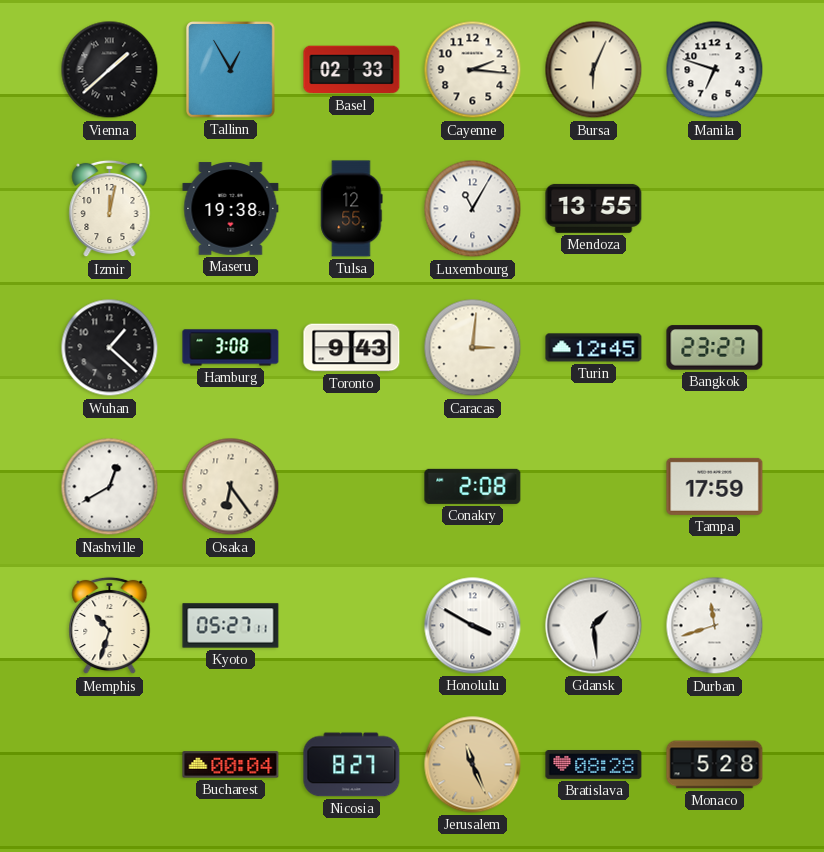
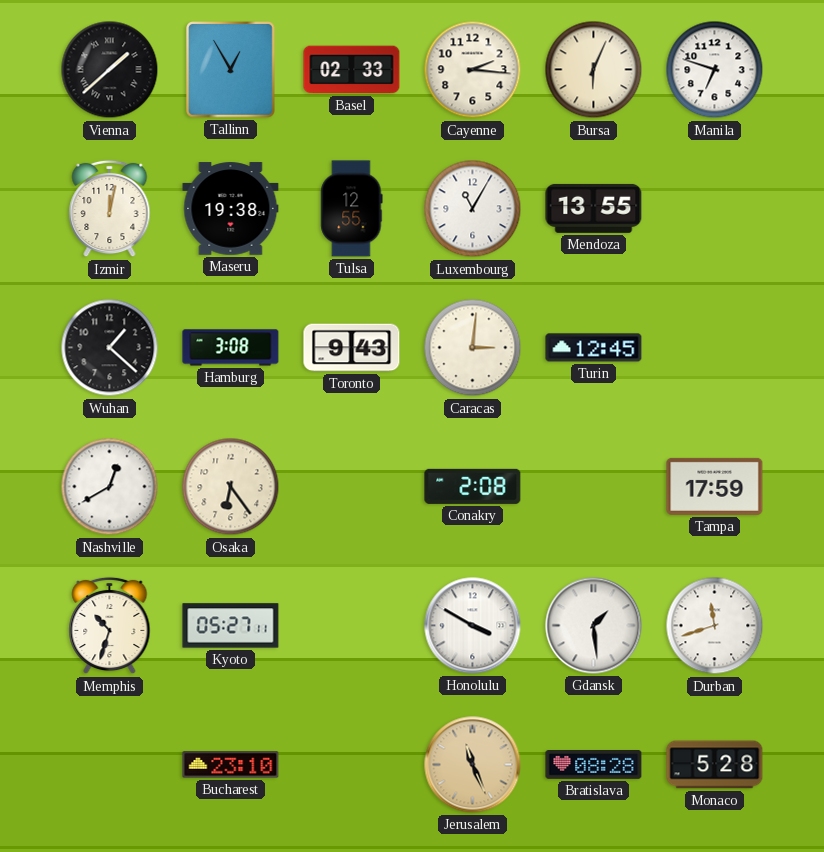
Bangkok: 23:27 -> none (715, 348)
Bucharest: 00:04 -> 23:10 (231, 765)
Nicosia: 8:27 -> none (352, 765)
